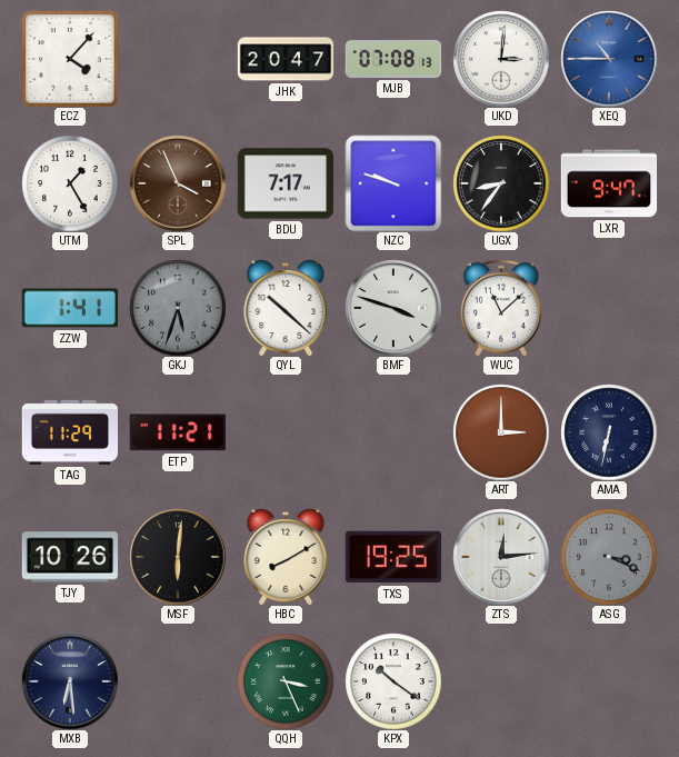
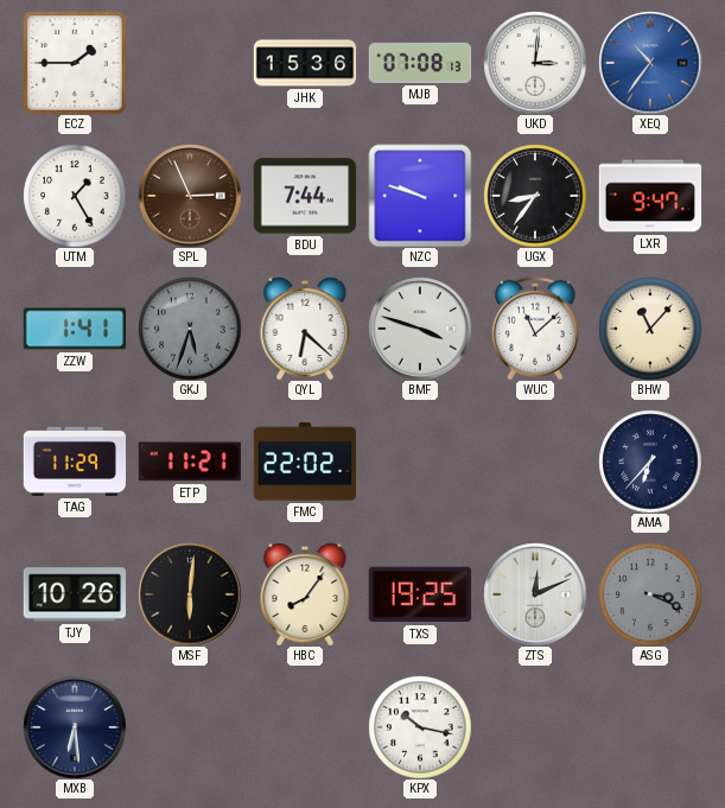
ECZ: 4:07 -> 1:45 (75, 63)
JHK: 20:47 -> 15:36 (305, 63)
XEQ: 10:45 -> 10:36 (650, 63)
SPL: 3:56 -> 2:56 (190, 196)
BDU: 7:17 -> 7:44 (305, 196)
QYL: 10:22 -> 6:22 (305, 329)
BHW: none -> 11:07 (650, 329)
FMC: none -> 22:02 (305, 462)
ART: 3:00 -> none (501, 432)
AMA: 6:32 -> 6:37 (650, 462)
HBC: 8:10 -> 8:06 (305, 594)
ZTS: 12:14 -> 12:11 (535, 594)
QQH: 3:26 -> none (286, 681)
KPX: 10:21 -> 10:17 (420, 727)
